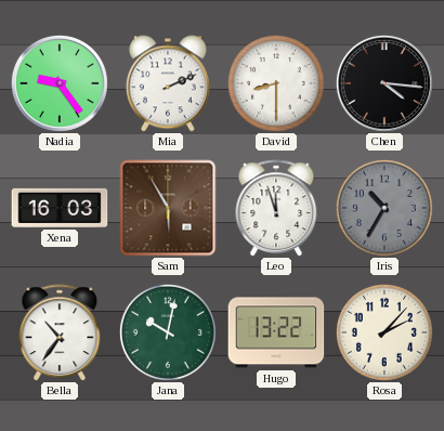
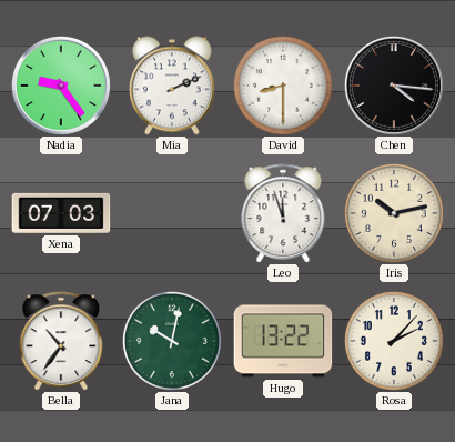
Xena: 16:03 -> 07:03 (61, 213)
Sam: 5:55 -> none (168, 208)
Iris: 10:35 -> 10:13 (394, 213)
Iris dial: grey -> cream (394, 213)
